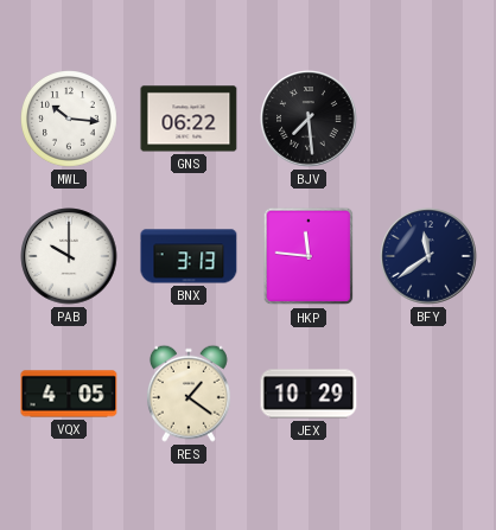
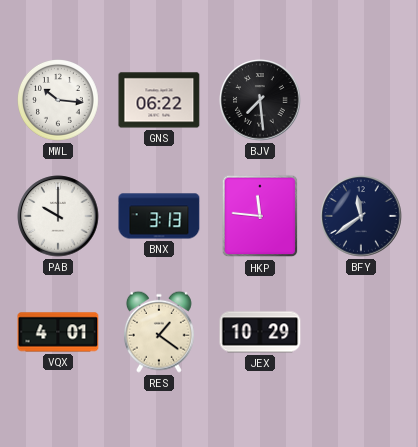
VQX: 4:05 -> 4:01 (58, 332)
